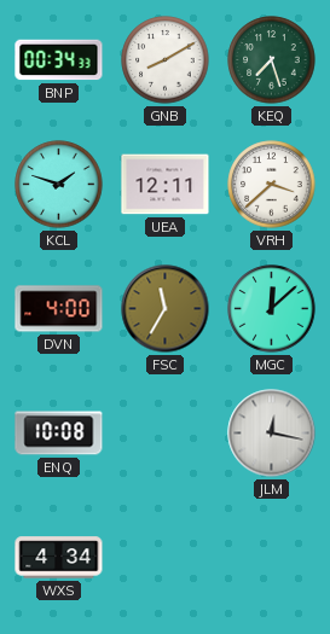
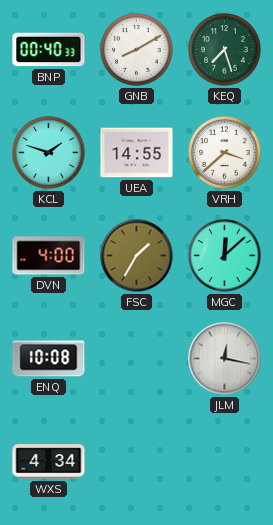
BNP: 00:34 -> 00:40 (49, 50)
UEA: 12:11 -> 14:55 (137, 153)
FSC: 11:35 -> 1:35 (137, 256)
